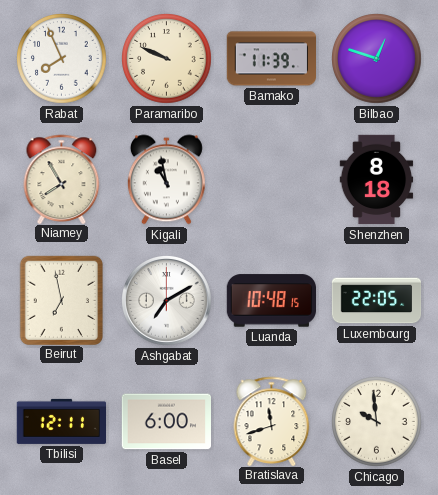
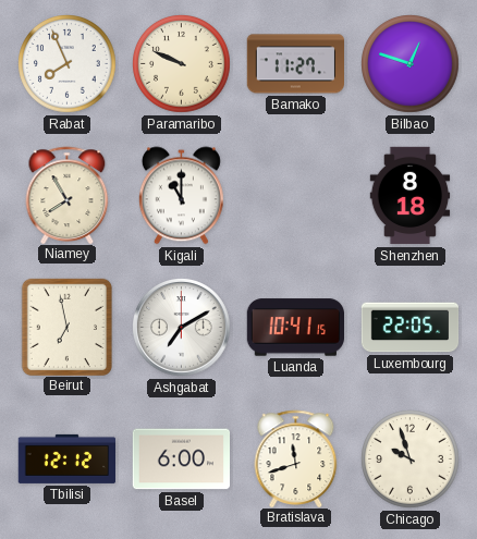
Bamako: 11:39 -> 11:27 (295, 64)
Kigali: 10:58 -> 11:00 (181, 196)
Luanda: 10:48 -> 10:41 (295, 328)
Tbilisi: 12:11 -> 12:12 (68, 458)
Chicago: 9:59 -> 9:57 (411, 460)
